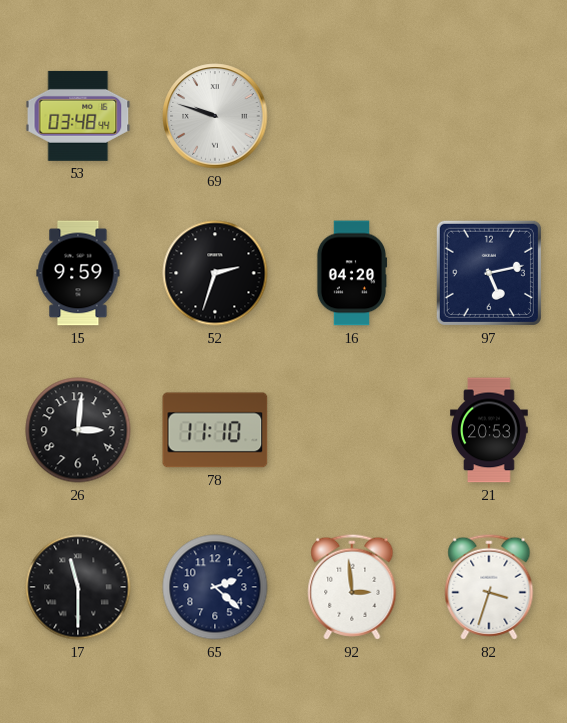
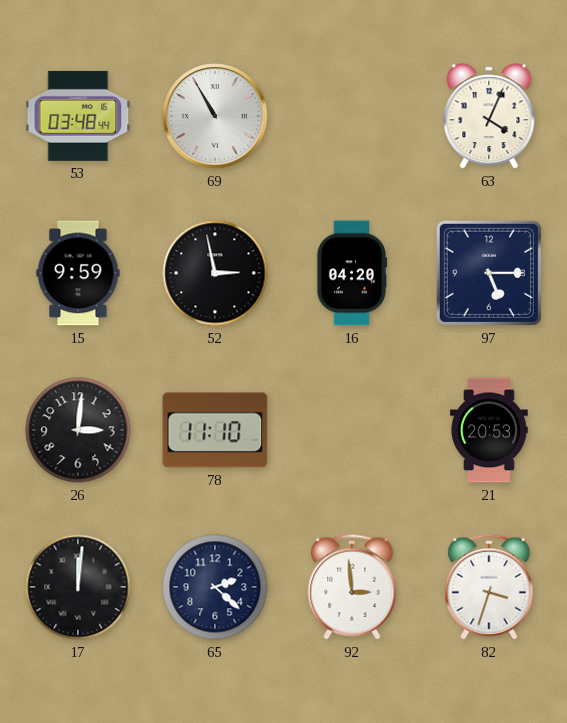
69: 9:48 -> 10:55 (215, 116)
63: none -> 4:04 (489, 116)
52: 2:33 -> 2:58 (215, 273)
97: 5:13 -> 5:15 (489, 273)
17: 11:30 -> 12:01 (78, 587)
